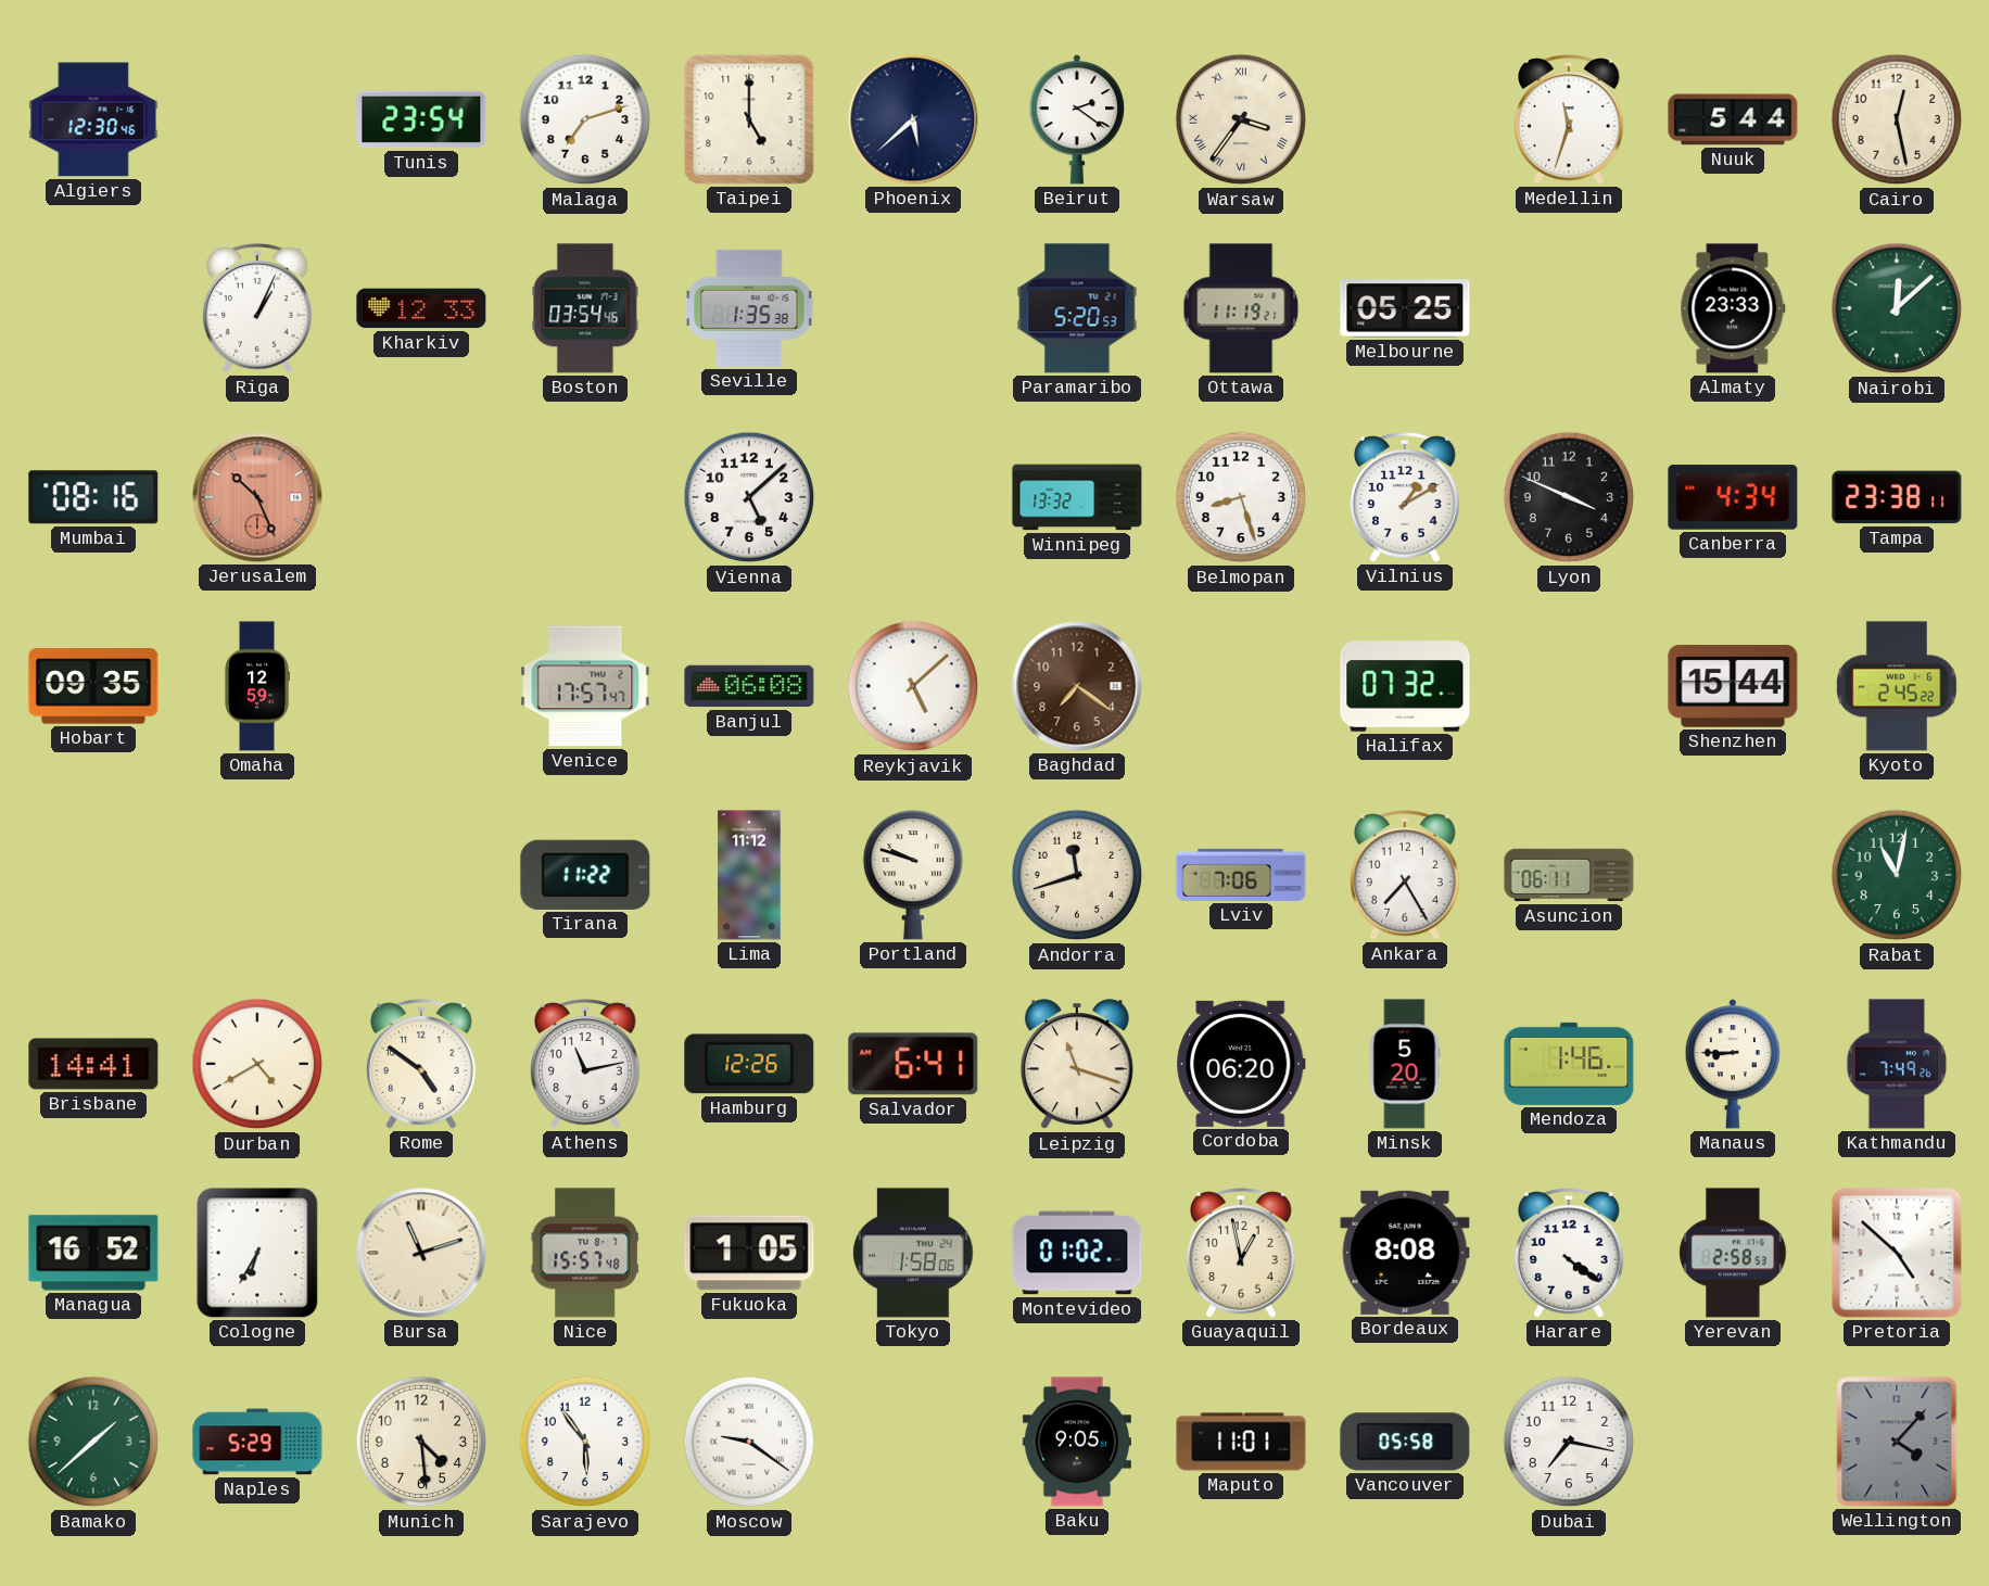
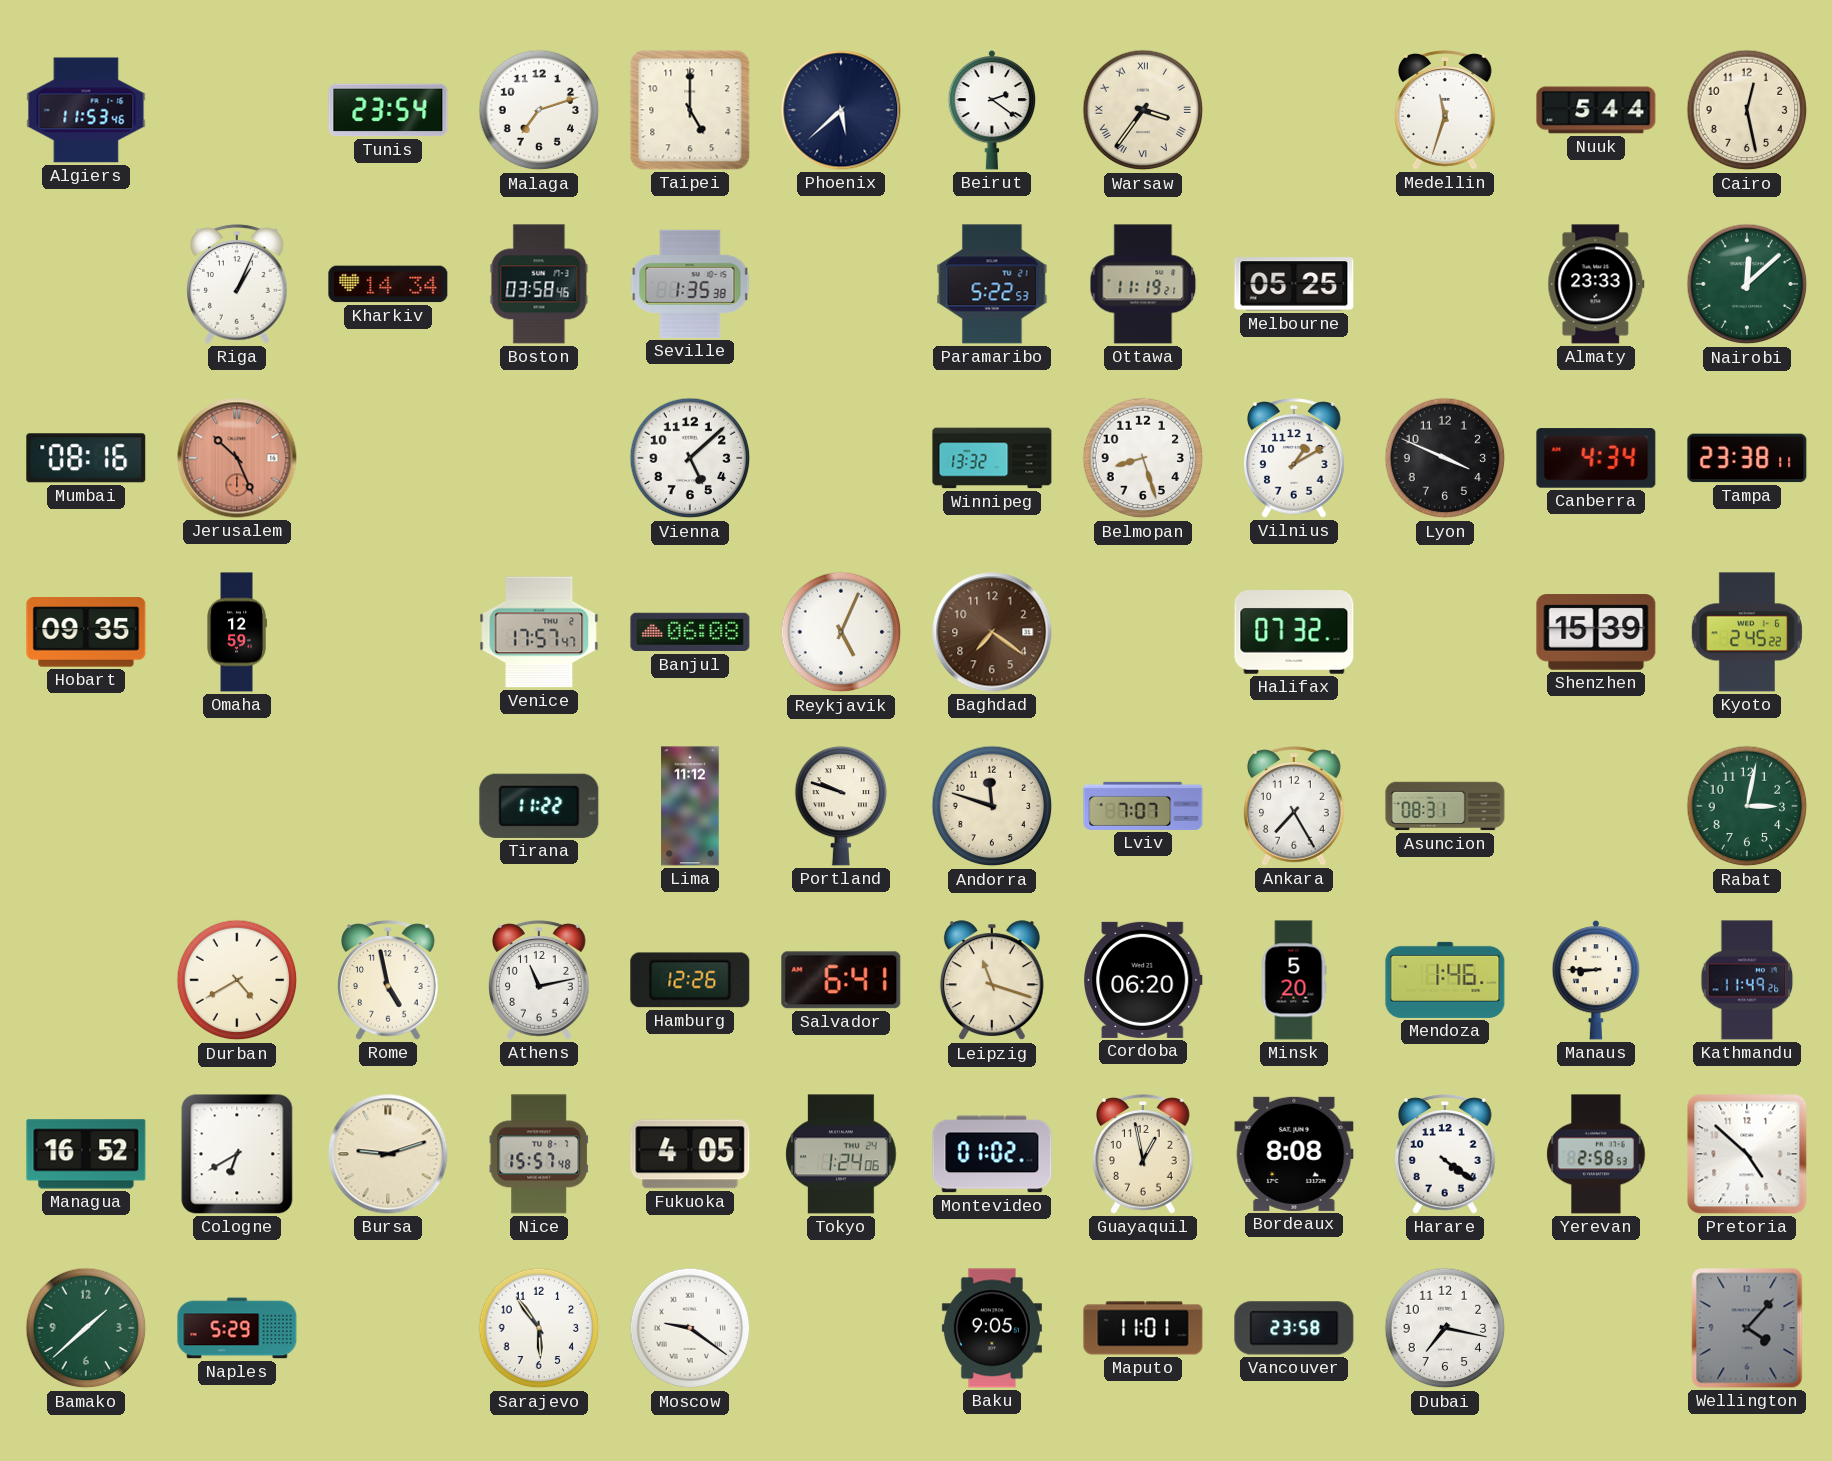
Algiers: 12:30 -> 11:53 (86, 110)
Kharkiv: 12:33 -> 14:34 (388, 284)
Boston: 03:54 -> 03:58 (539, 284)
Paramaribo: 5:20 -> 5:22 (992, 284)
Reykjavik: 5:08 -> 5:04 (841, 632)
Shenzhen: 15:44 -> 15:39 (1596, 632)
Andorra: 11:42 -> 11:48 (992, 806)
Lviv: 7:06 -> 7:07 (1143, 806)
Asuncion: 06:11 -> 08:31 (1445, 806)
Rabat: 11:02 -> 3:02 (1747, 806)
Brisbane: 14:41 -> none (93, 1064)
Rome: 4:51 -> 4:58 (389, 980)
Kathmandu: 7:49 -> 11:49 (1747, 980)
Cologne: 6:35 -> 6:40 (237, 1154)
Bursa: 11:12 -> 9:12 (388, 1154)
Fukuoka: 1:05 -> 4:05 (690, 1154)
Tokyo: 1:58 -> 1:24 (841, 1154)
Munich: 4:29 -> none (421, 1442)
Vancouver: 05:58 -> 23:58 (1294, 1328)
